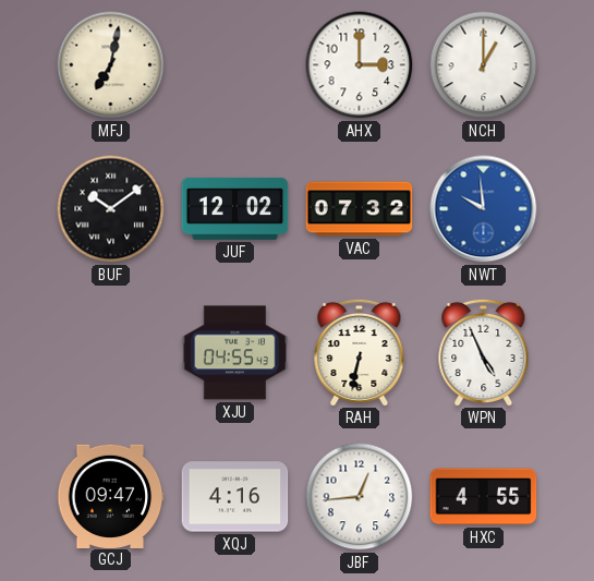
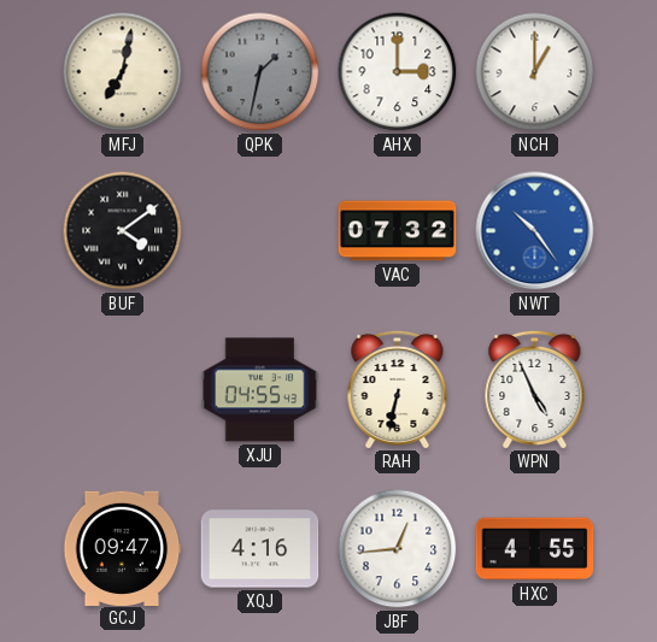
QPK: none -> 1:32 (260, 72)
BUF: 10:09 -> 4:09 (123, 231)
JUF: 12:02 -> none (235, 208)
NWT: 9:59 -> 10:24 (535, 231)
